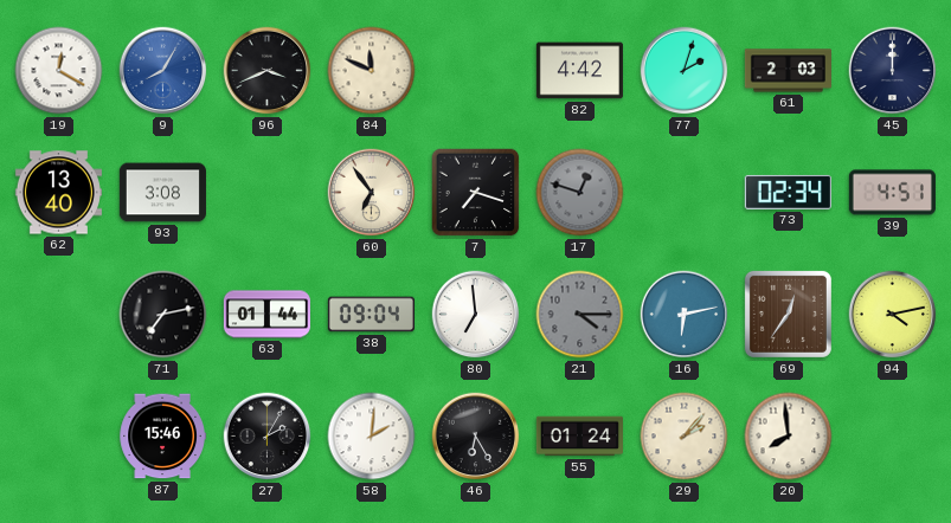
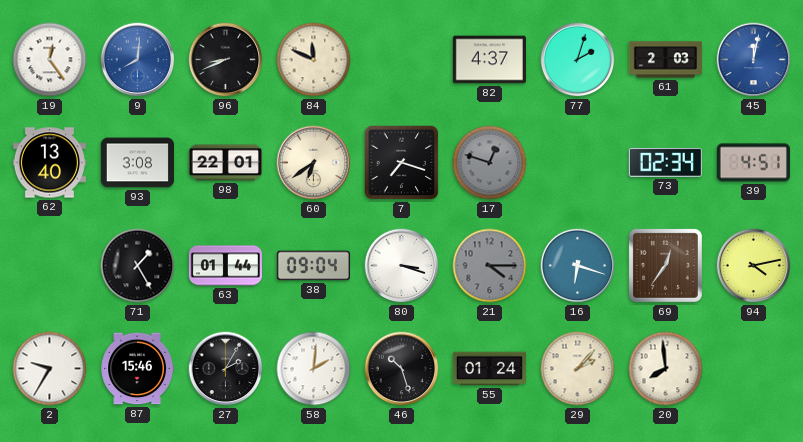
19: 12:20 -> 12:24 (50, 60)
9: 8:05 -> 8:01 (138, 60)
96: 3:41 -> 8:41 (226, 60)
82: 4:42 -> 4:37 (489, 60)
45: 12:00 -> 12:02 (754, 60)
45 dial: navy -> blue (754, 60)
98: none -> 22:01 (225, 163)
60: 6:54 -> 6:39 (314, 163)
71: 7:13 -> 1:25 (138, 266)
80: 6:59 -> 3:18 (402, 266)
16: 6:13 -> 6:18 (578, 266)
2: none -> 9:35 (50, 369)
46: 6:25 -> 10:27 (402, 369)
